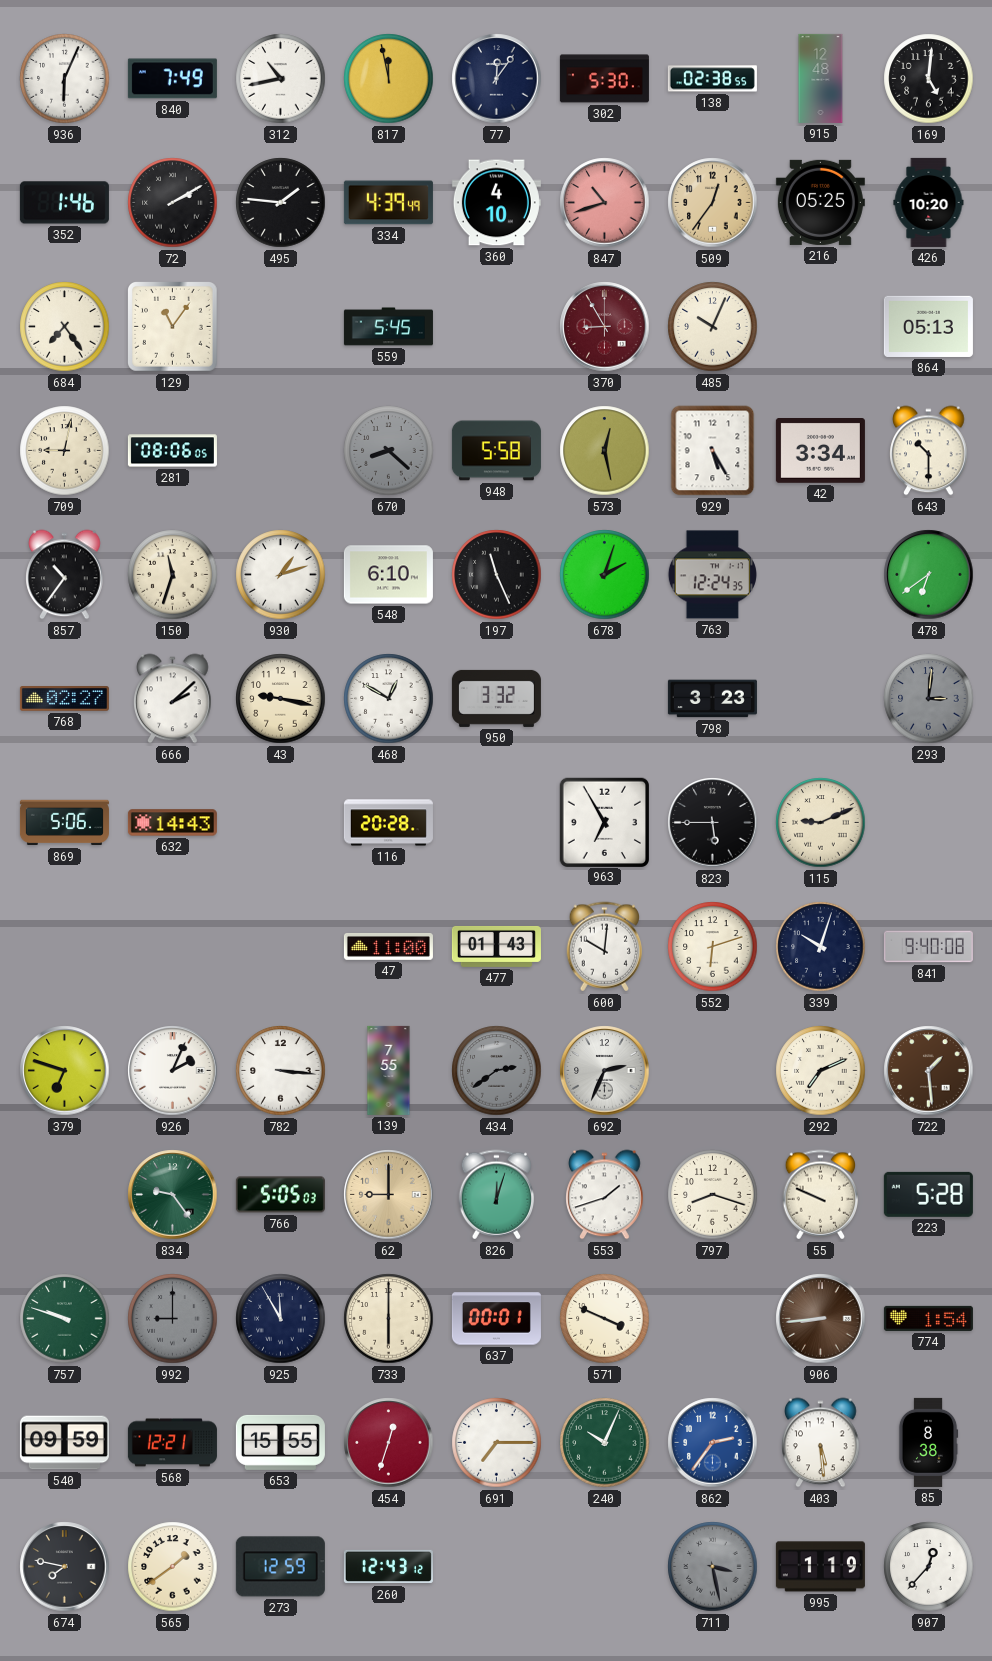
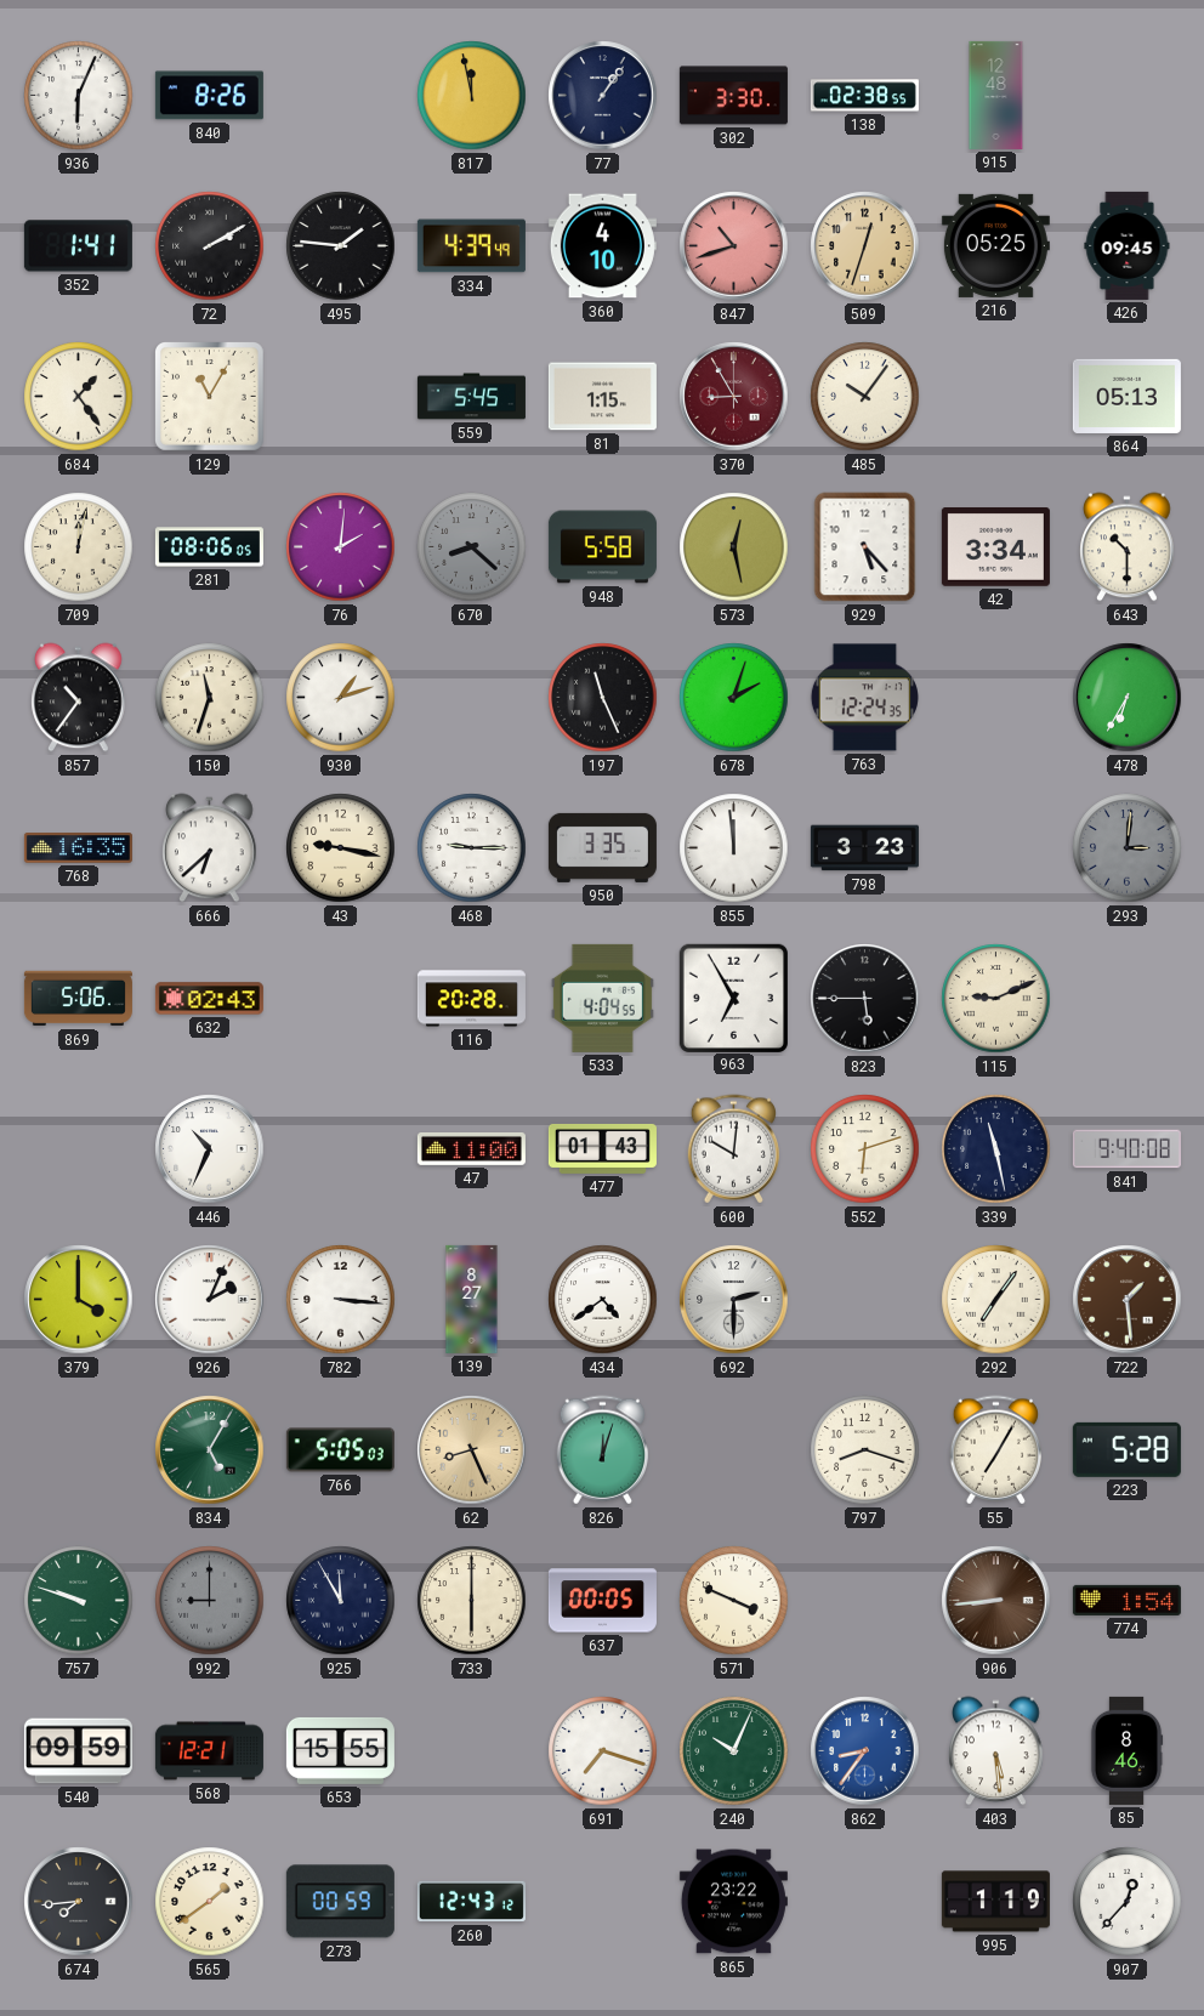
840: 7:49 -> 8:26 (209, 96)
312: 10:43 -> none (281, 79)
77: 12:06 -> 1:06 (603, 96)
302: 5:30 -> 3:30 (733, 96)
169: 5:01 -> none (929, 79)
352: 1:46 -> 1:41 (78, 246)
509: 12:36 -> 12:33 (865, 246)
426: 10:20 -> 09:45 (1128, 245)
684: 7:24 -> 1:24 (79, 397)
129: 11:06 -> 11:05 (210, 397)
81: none -> 1:15 (602, 397)
485: 10:04 -> 10:06 (865, 397)
709: 9:02 -> 12:02 (79, 547)
76: none -> 2:01 (341, 547)
929: 5:25 -> 5:23 (865, 547)
548: 6:10 -> none (388, 575)
478: 6:39 -> 6:35 (1128, 698)
768: 02:27 -> 16:35 (78, 848)
666: 2:08 -> 6:38 (210, 848)
468: 12:50 -> 9:15 (472, 848)
950: 3:32 -> 3:35 (602, 847)
855: none -> 11:59 (734, 848)
632: 14:43 -> 02:43 (209, 999)
533: none -> 4:04 (602, 998)
446: none -> 10:34 (210, 1149)
339: 10:03 -> 11:28 (996, 1149)
379: 6:48 -> 4:00 (79, 1300)
139: 7:55 -> 8:27 (472, 1299)
434: 2:39 -> 4:39 (603, 1300)
434 dial: grey -> white (603, 1300)
692: 2:34 -> 2:30 (734, 1300)
292: 7:11 -> 7:06 (996, 1300)
834: 9:24 -> 5:05 (210, 1450)
62: 9:00 -> 8:26 (472, 1450)
553: 1:42 -> none (605, 1195)
55: 9:49 -> 7:05 (996, 1450)
637: 00:01 -> 00:05 (602, 1601)
454: 12:33 -> none (389, 1443)
691: 7:15 -> 7:18 (603, 1751)
862: 2:36 -> 8:36 (865, 1751)
85: 8:38 -> 8:46 (1126, 1750)
674: 7:47 -> 7:44 (79, 1902)
273: 12:59 -> 00:59 (340, 1902)
865: none -> 23:22 (733, 1902)
711: 3:28 -> none (713, 1567)
